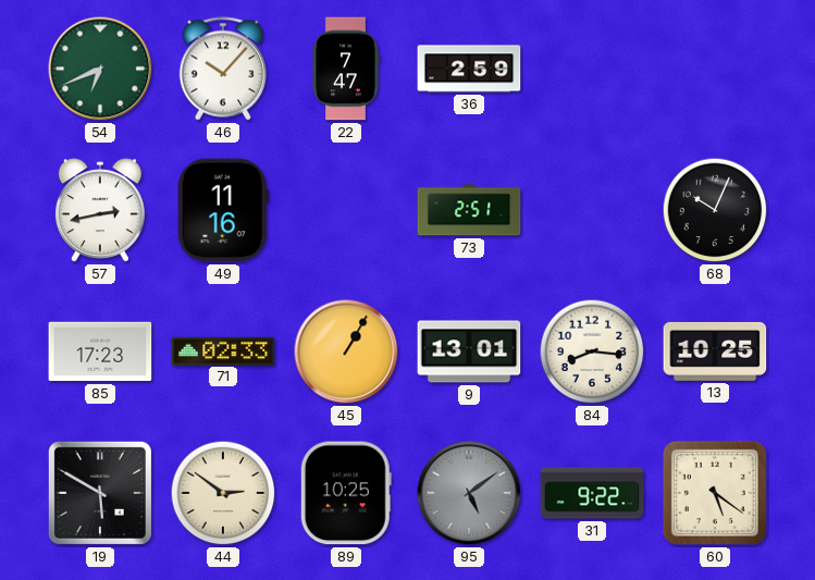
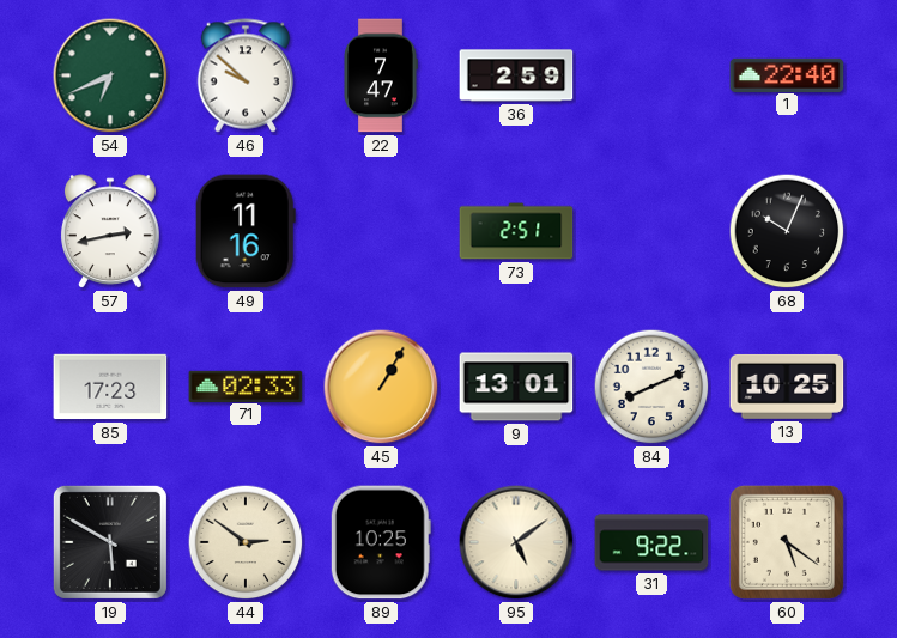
46: 10:07 -> 9:52 (244, 75)
1: none -> 22:40 (787, 74)
84: 8:16 -> 8:11 (651, 387)
95 dial: grey -> cream (516, 542)
